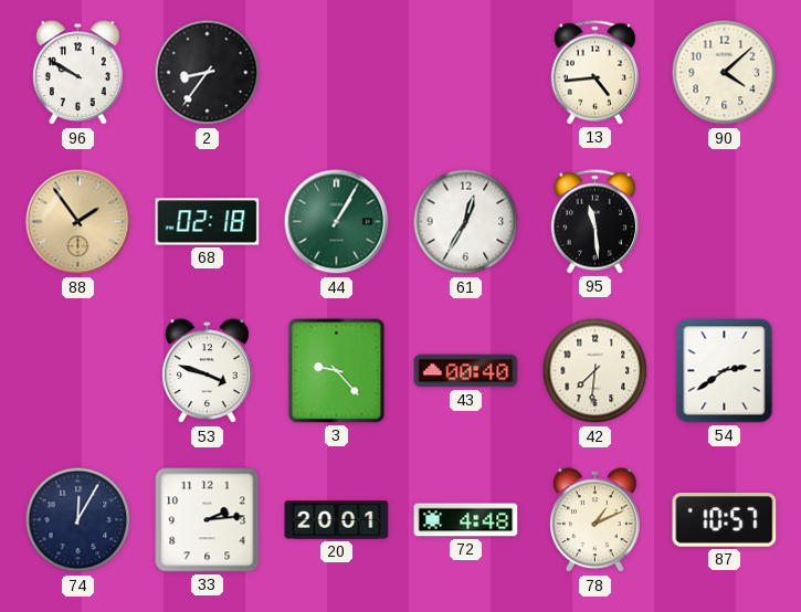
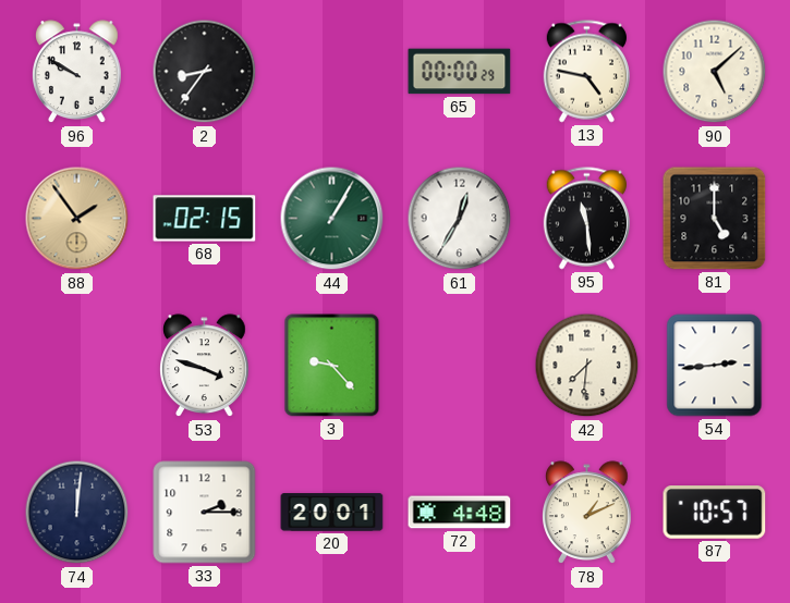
65: none -> 00:00 (460, 72)
13: 4:44 -> 4:47 (586, 72)
90: 4:08 -> 5:08 (715, 72)
68: 02:18 -> 02:15 (205, 219)
81: none -> 5:00 (715, 219)
43: 00:40 -> none (466, 371)
54: 2:39 -> 2:44 (715, 366)
74: 12:05 -> 12:01 (77, 513)
33: 2:14 -> 2:15 (205, 513)
